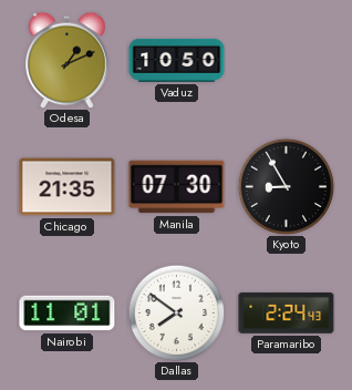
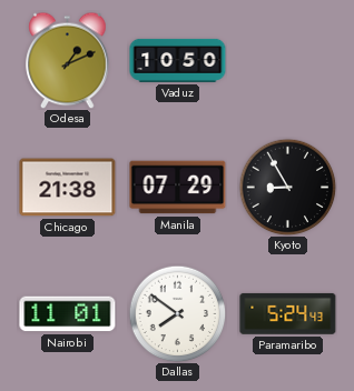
Chicago: 21:35 -> 21:38 (68, 188)
Manila: 07:30 -> 07:29 (178, 188)
Paramaribo: 2:24 -> 5:24 (288, 313)
